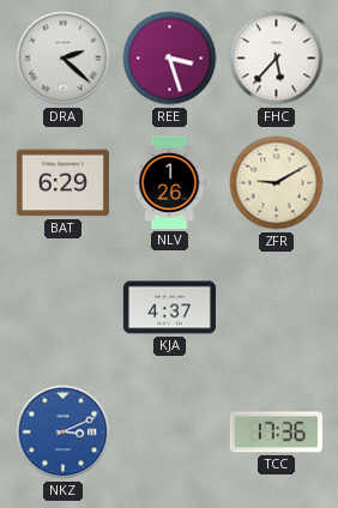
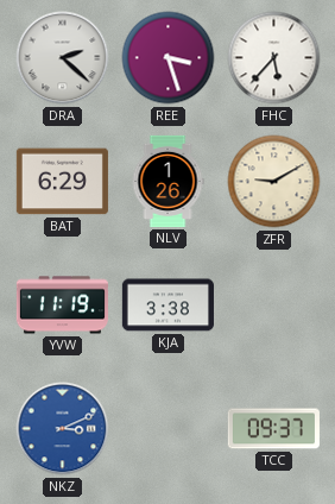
YVW: none -> 11:19 (62, 305)
KJA: 4:37 -> 3:38 (167, 305)
TCC: 17:36 -> 09:37 (273, 429)
